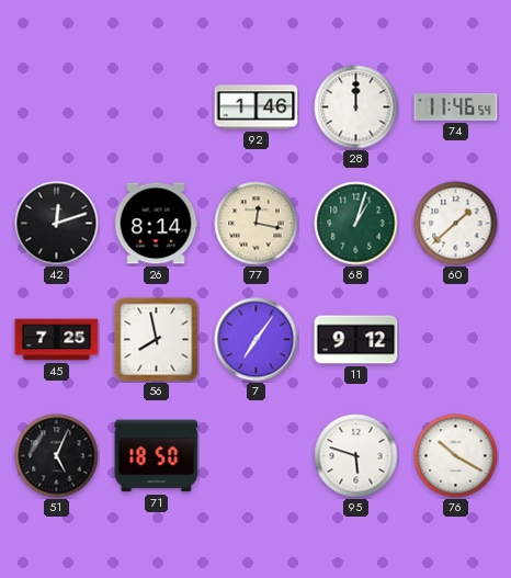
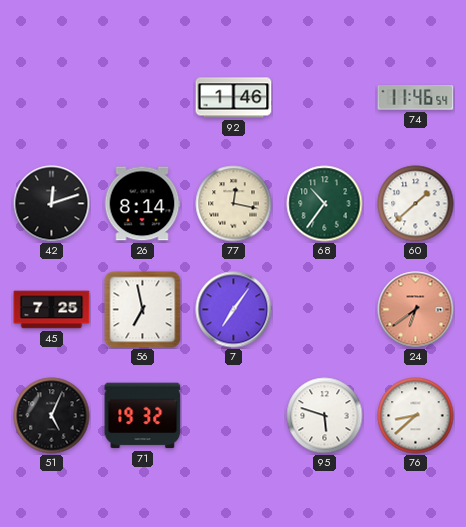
28: 12:00 -> none (356, 107)
68: 1:03 -> 10:36 (325, 204)
56: 7:58 -> 6:58 (143, 310)
11: 9:12 -> none (356, 340)
24: none -> 6:39 (416, 310)
71: 18:50 -> 19:32 (143, 416)
76: 10:20 -> 8:38 (416, 416)
